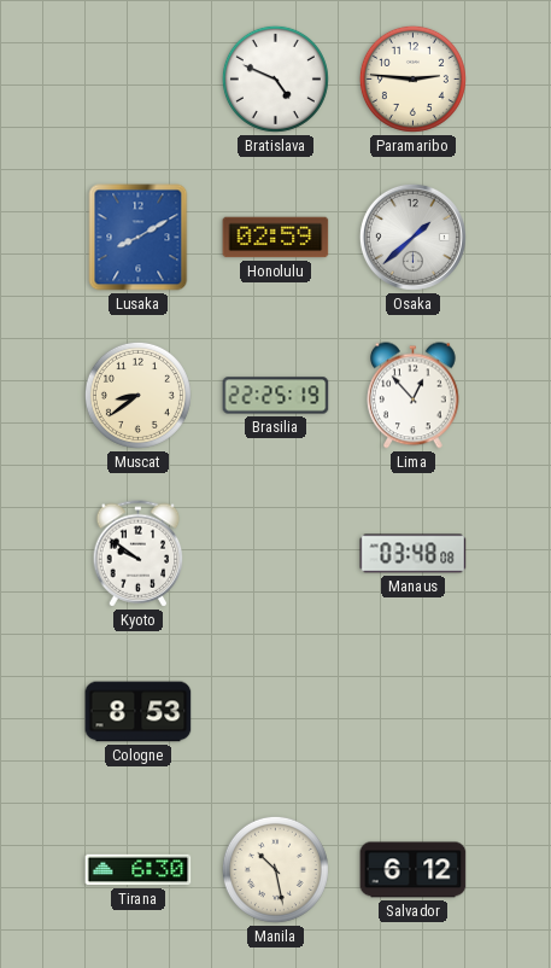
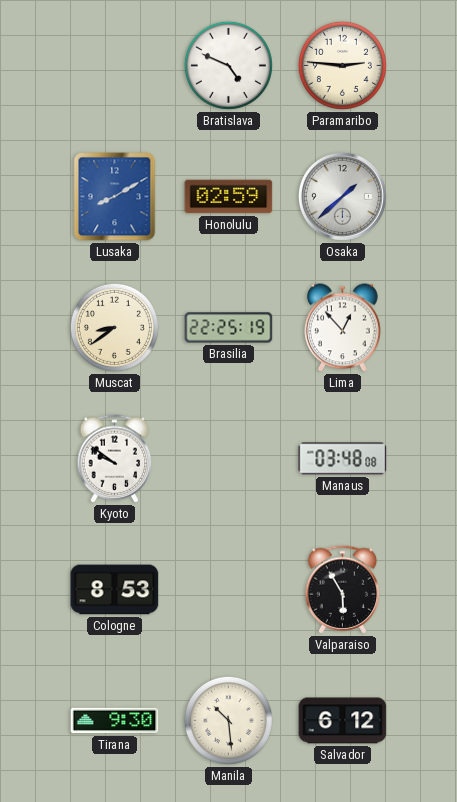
Valparaiso: none -> 5:55 (343, 590)
Tirana: 6:30 -> 9:30 (115, 721)
Manila: 10:28 -> 10:29 (228, 720)
